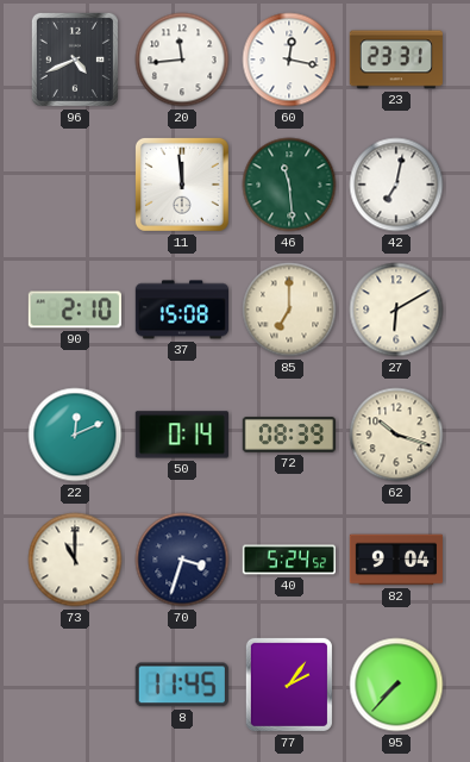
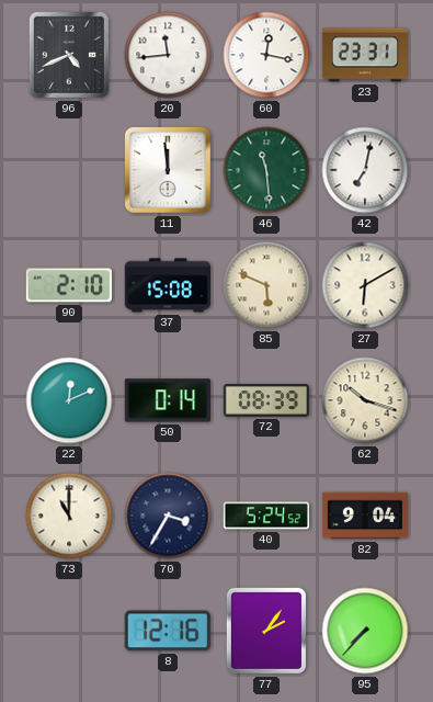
85: 7:00 -> 5:49 (266, 285)
70: 3:33 -> 3:35 (168, 516)
8: 11:45 -> 12:16 (168, 631)
